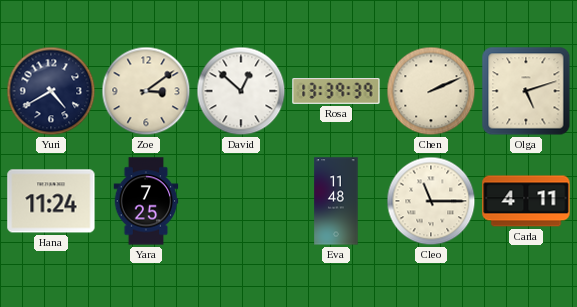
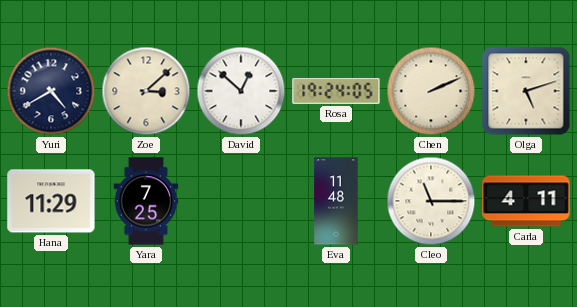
Zoe: 3:09 -> 3:08 (146, 91)
Rosa: 13:39 -> 19:24 (336, 92)
Hana: 11:24 -> 11:29 (51, 201)
